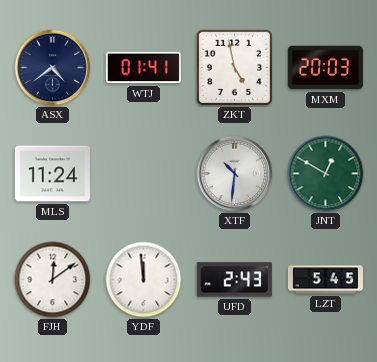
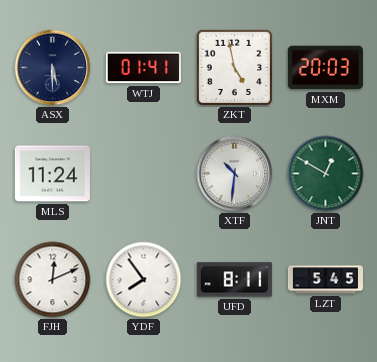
ASX: 4:39 -> 5:30 (53, 68)
FJH: 12:09 -> 12:11 (53, 280)
YDF: 11:59 -> 7:54 (144, 280)
UFD: 2:43 -> 8:11 (234, 280)
